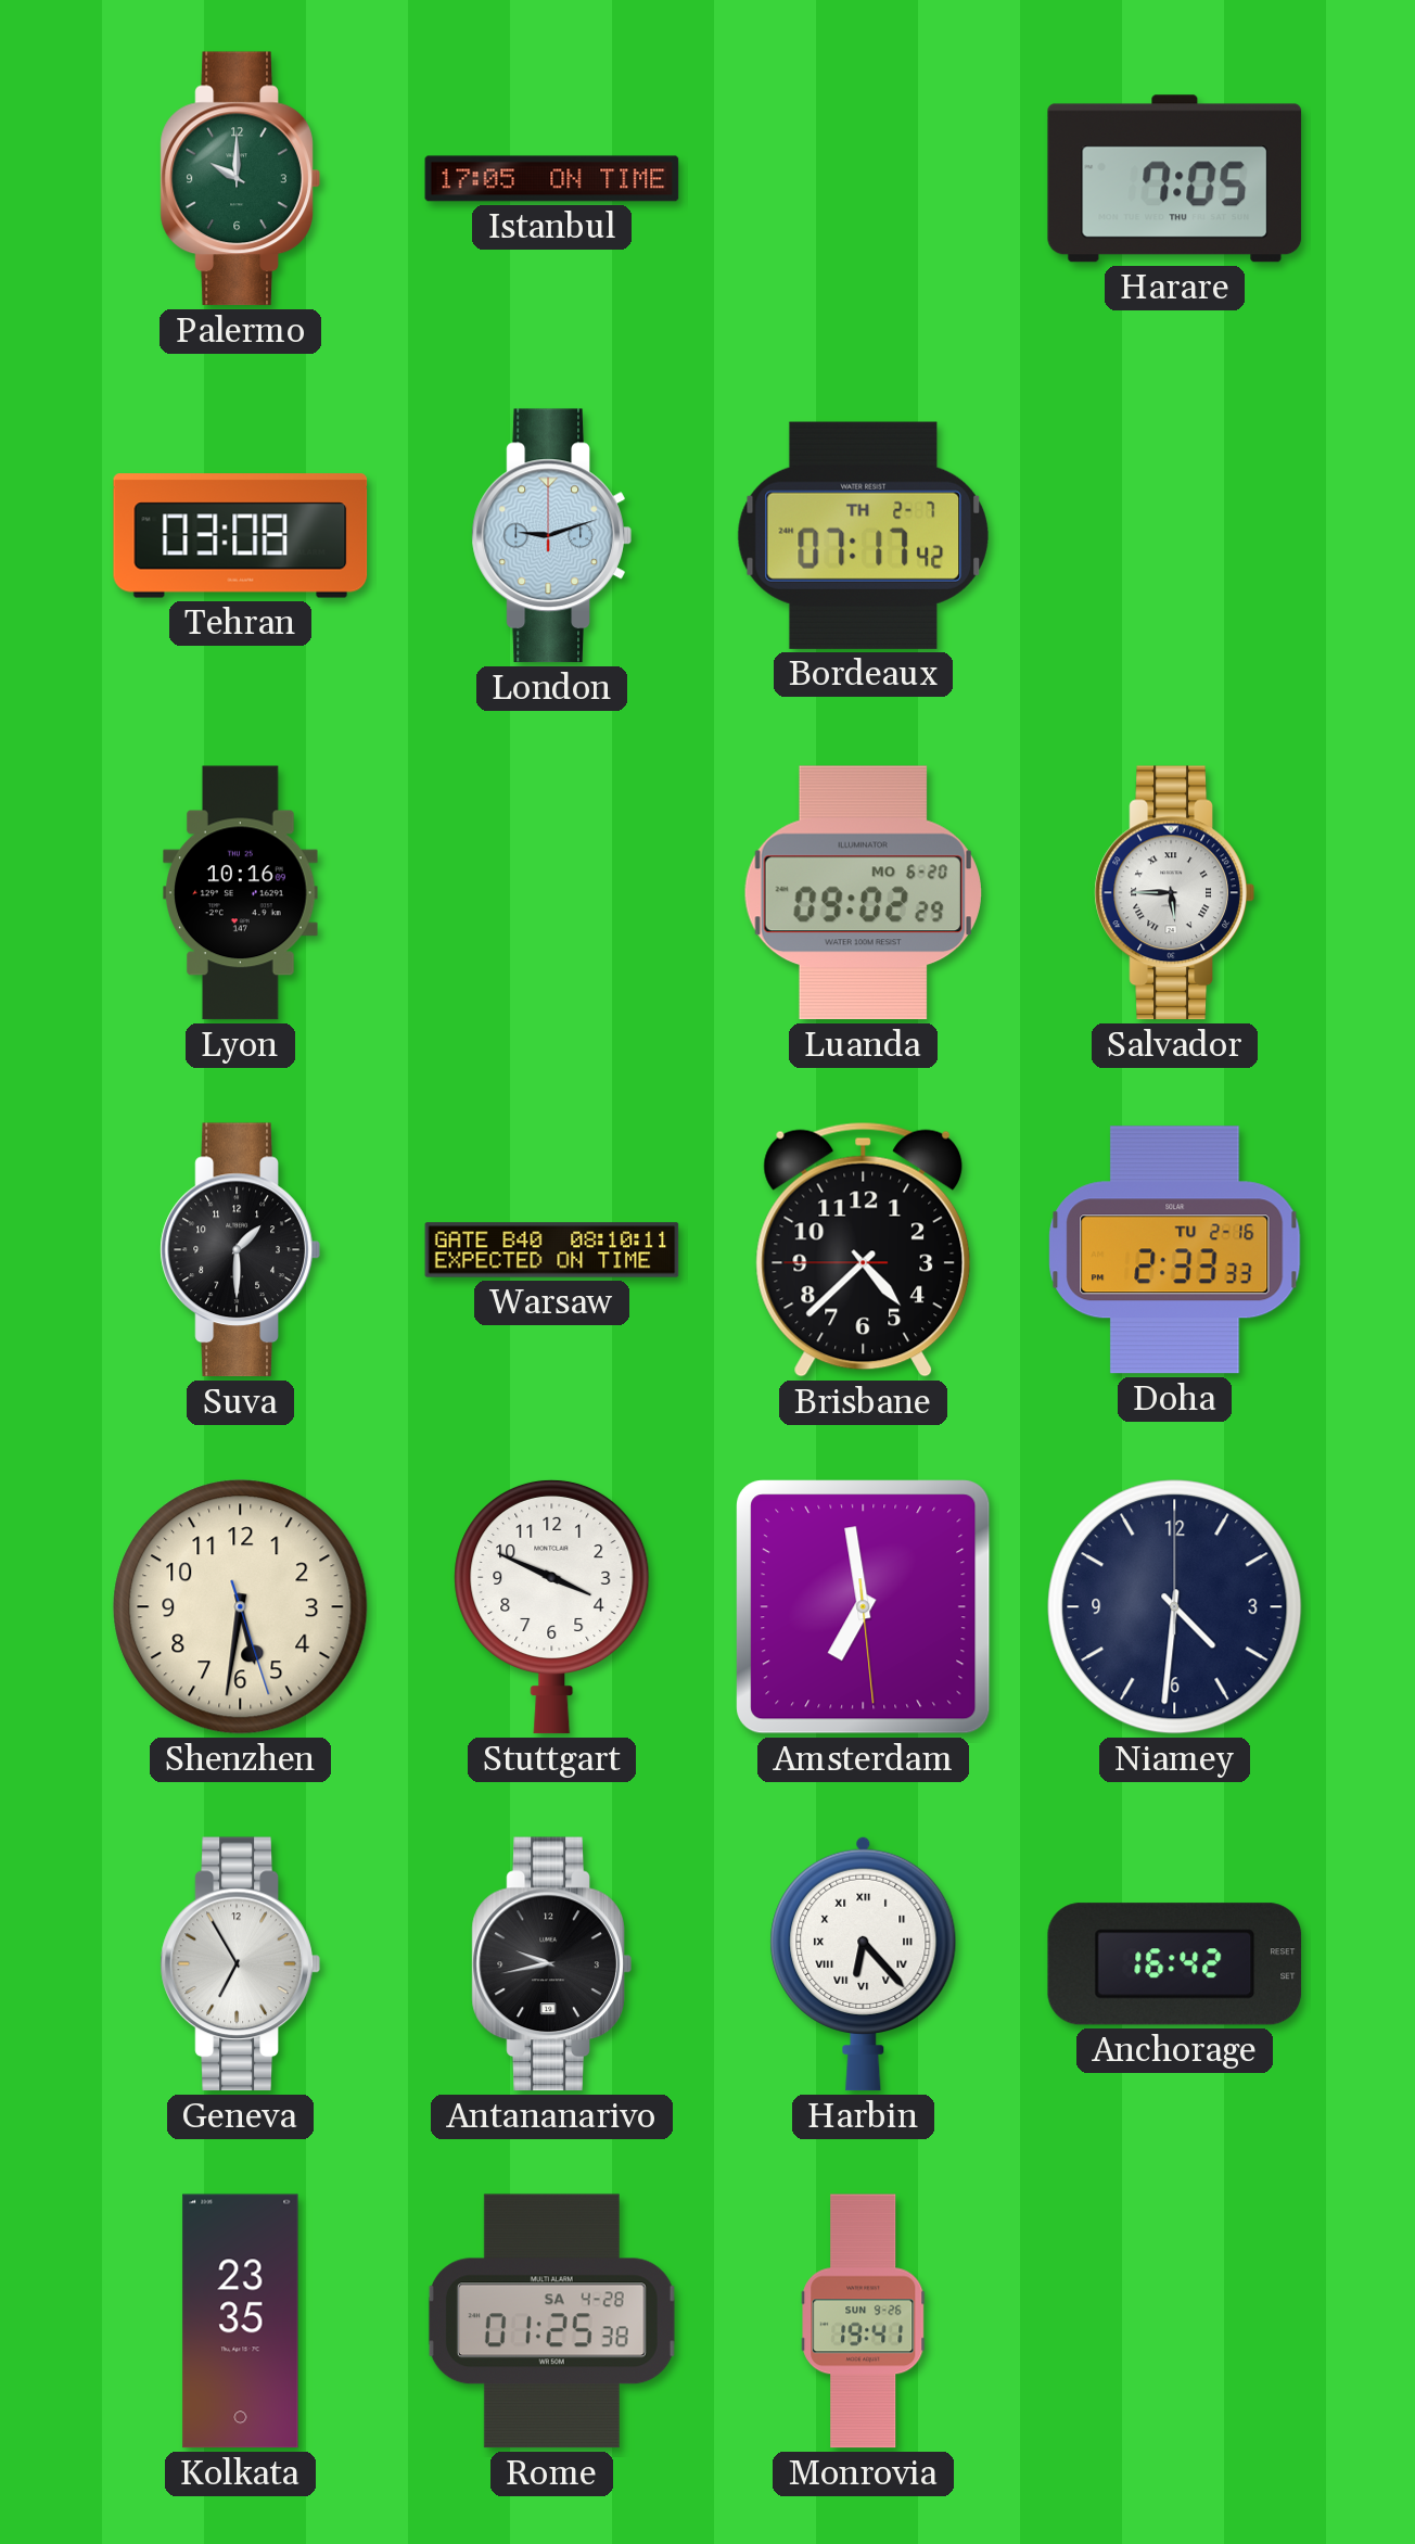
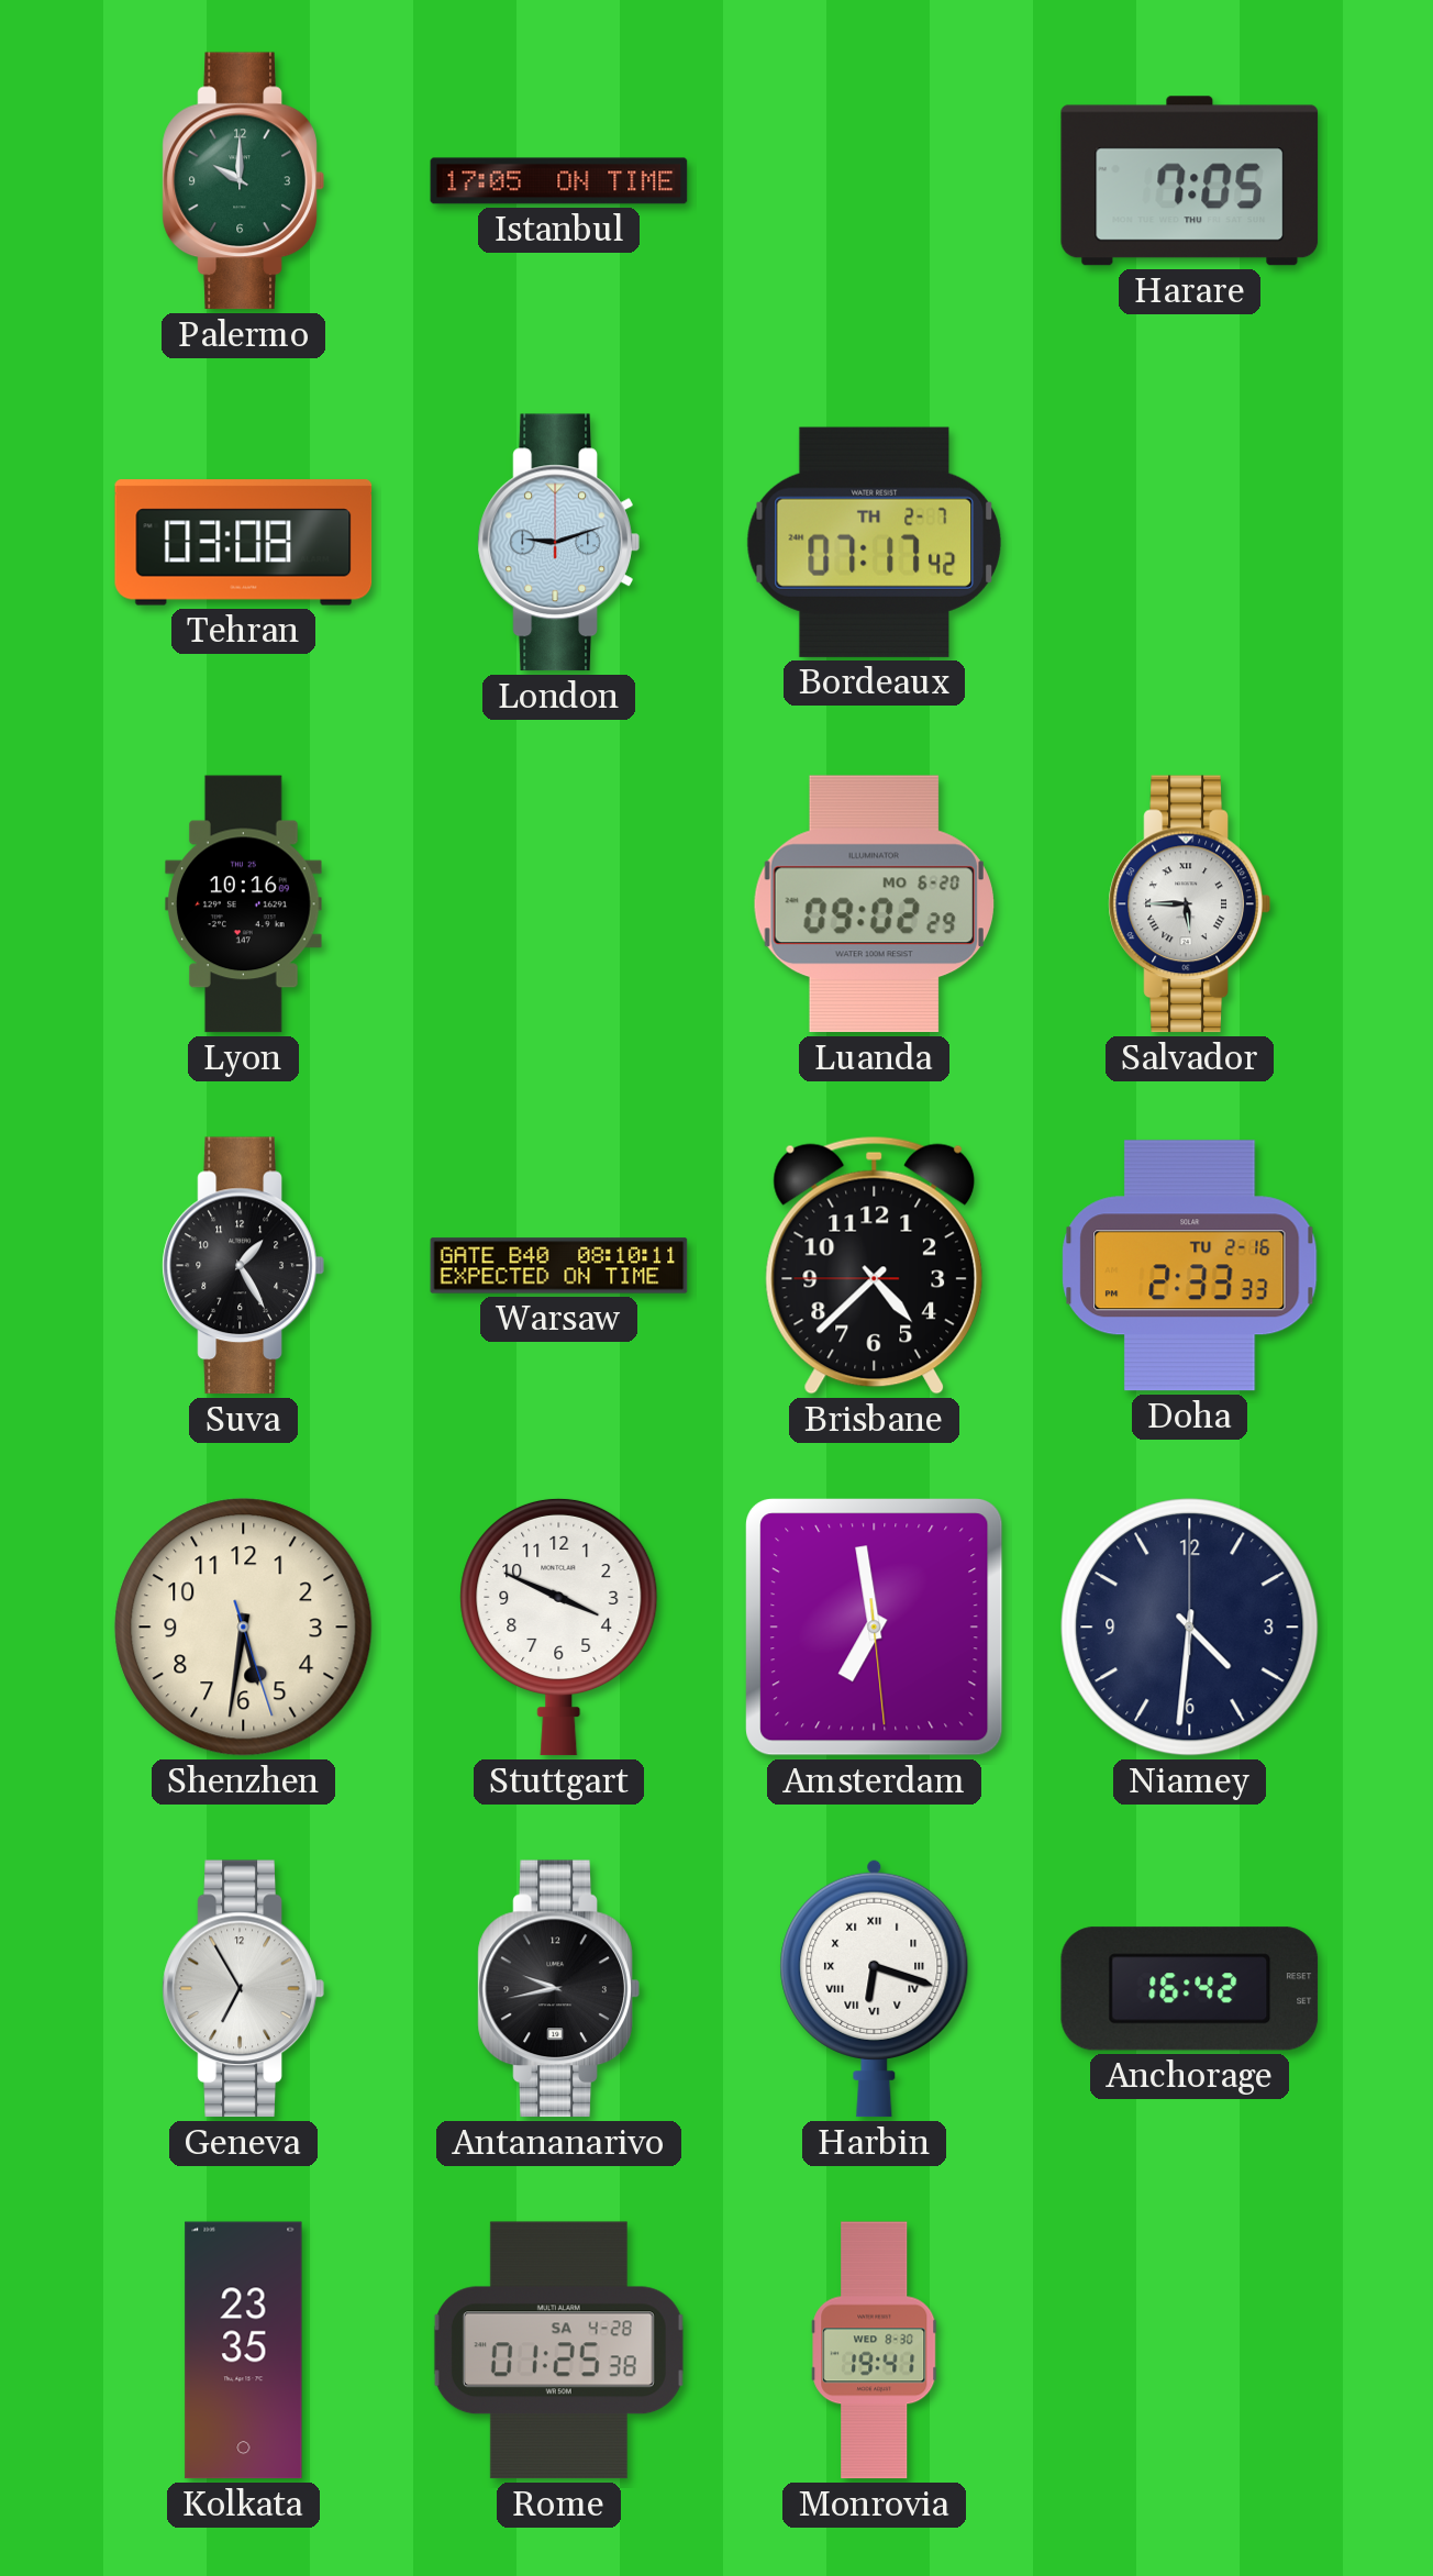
Suva: 1:30 -> 1:25 (243, 1266)
Harbin: 6:23 -> 6:18 (875, 1988)
Monrovia date: SUN 9-26 -> WED 8-30 (875, 2351)
